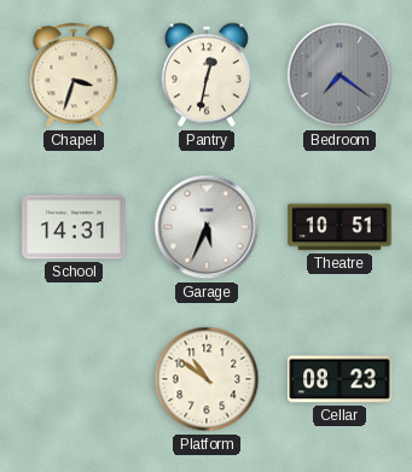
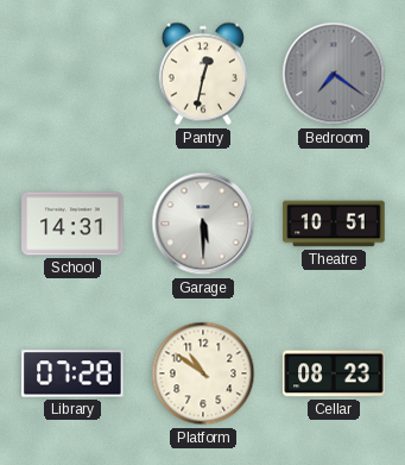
Chapel: 3:33 -> none (74, 75)
Garage: 5:34 -> 5:30 (203, 224)
Library: none -> 07:28 (72, 373)
